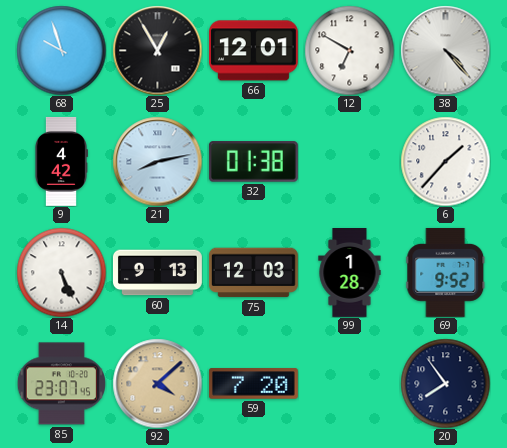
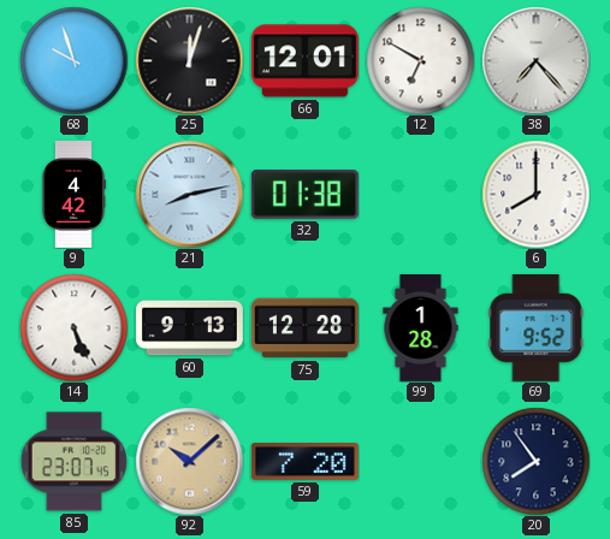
25: 12:55 -> 12:03 (189, 60)
38: 4:23 -> 7:23 (535, 60)
6: 1:37 -> 8:00 (535, 194)
75: 12:03 -> 12:28 (304, 328)
92: 4:08 -> 10:08 (189, 461)
